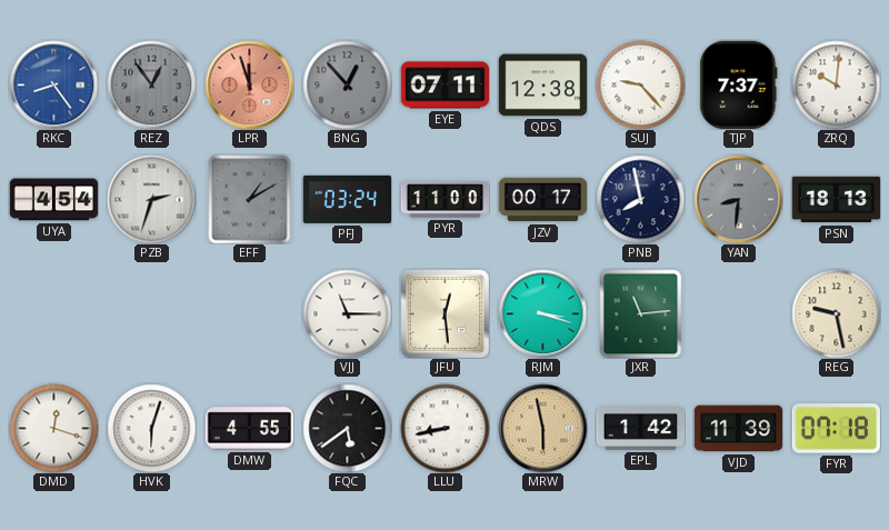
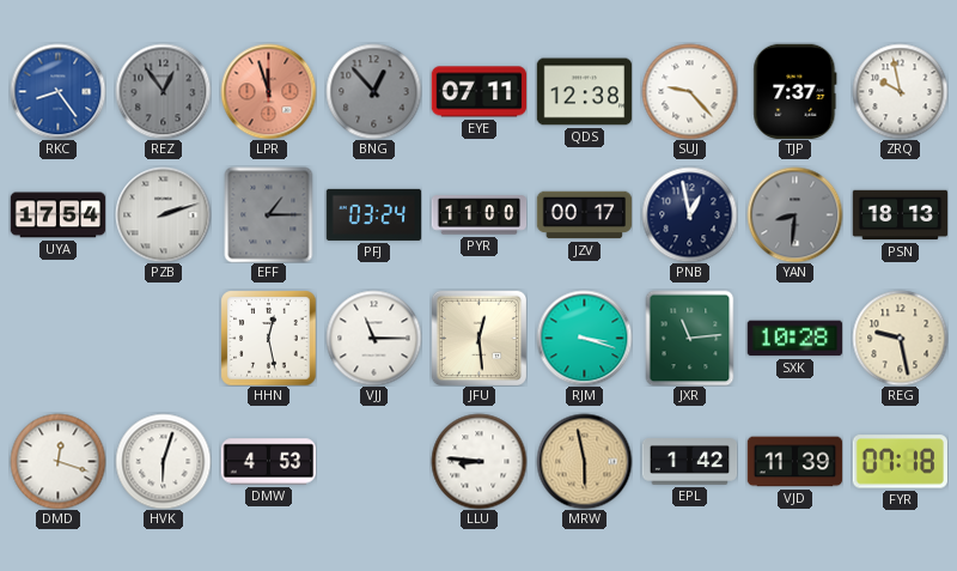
ZRQ: 10:01 -> 9:58 (900, 91)
UYA: 4:54 -> 17:54 (57, 215)
PZB: 2:33 -> 2:12 (163, 214)
EFF: 1:10 -> 1:15 (269, 214)
PNB: 7:58 -> 12:58 (689, 214)
HHN: none -> 12:28 (268, 338)
SXK: none -> 10:28 (794, 339)
DMW: 4:55 -> 4:53 (268, 462)
FQC: 5:39 -> none (347, 428)
LLU: 8:43 -> 8:46 (478, 461)
